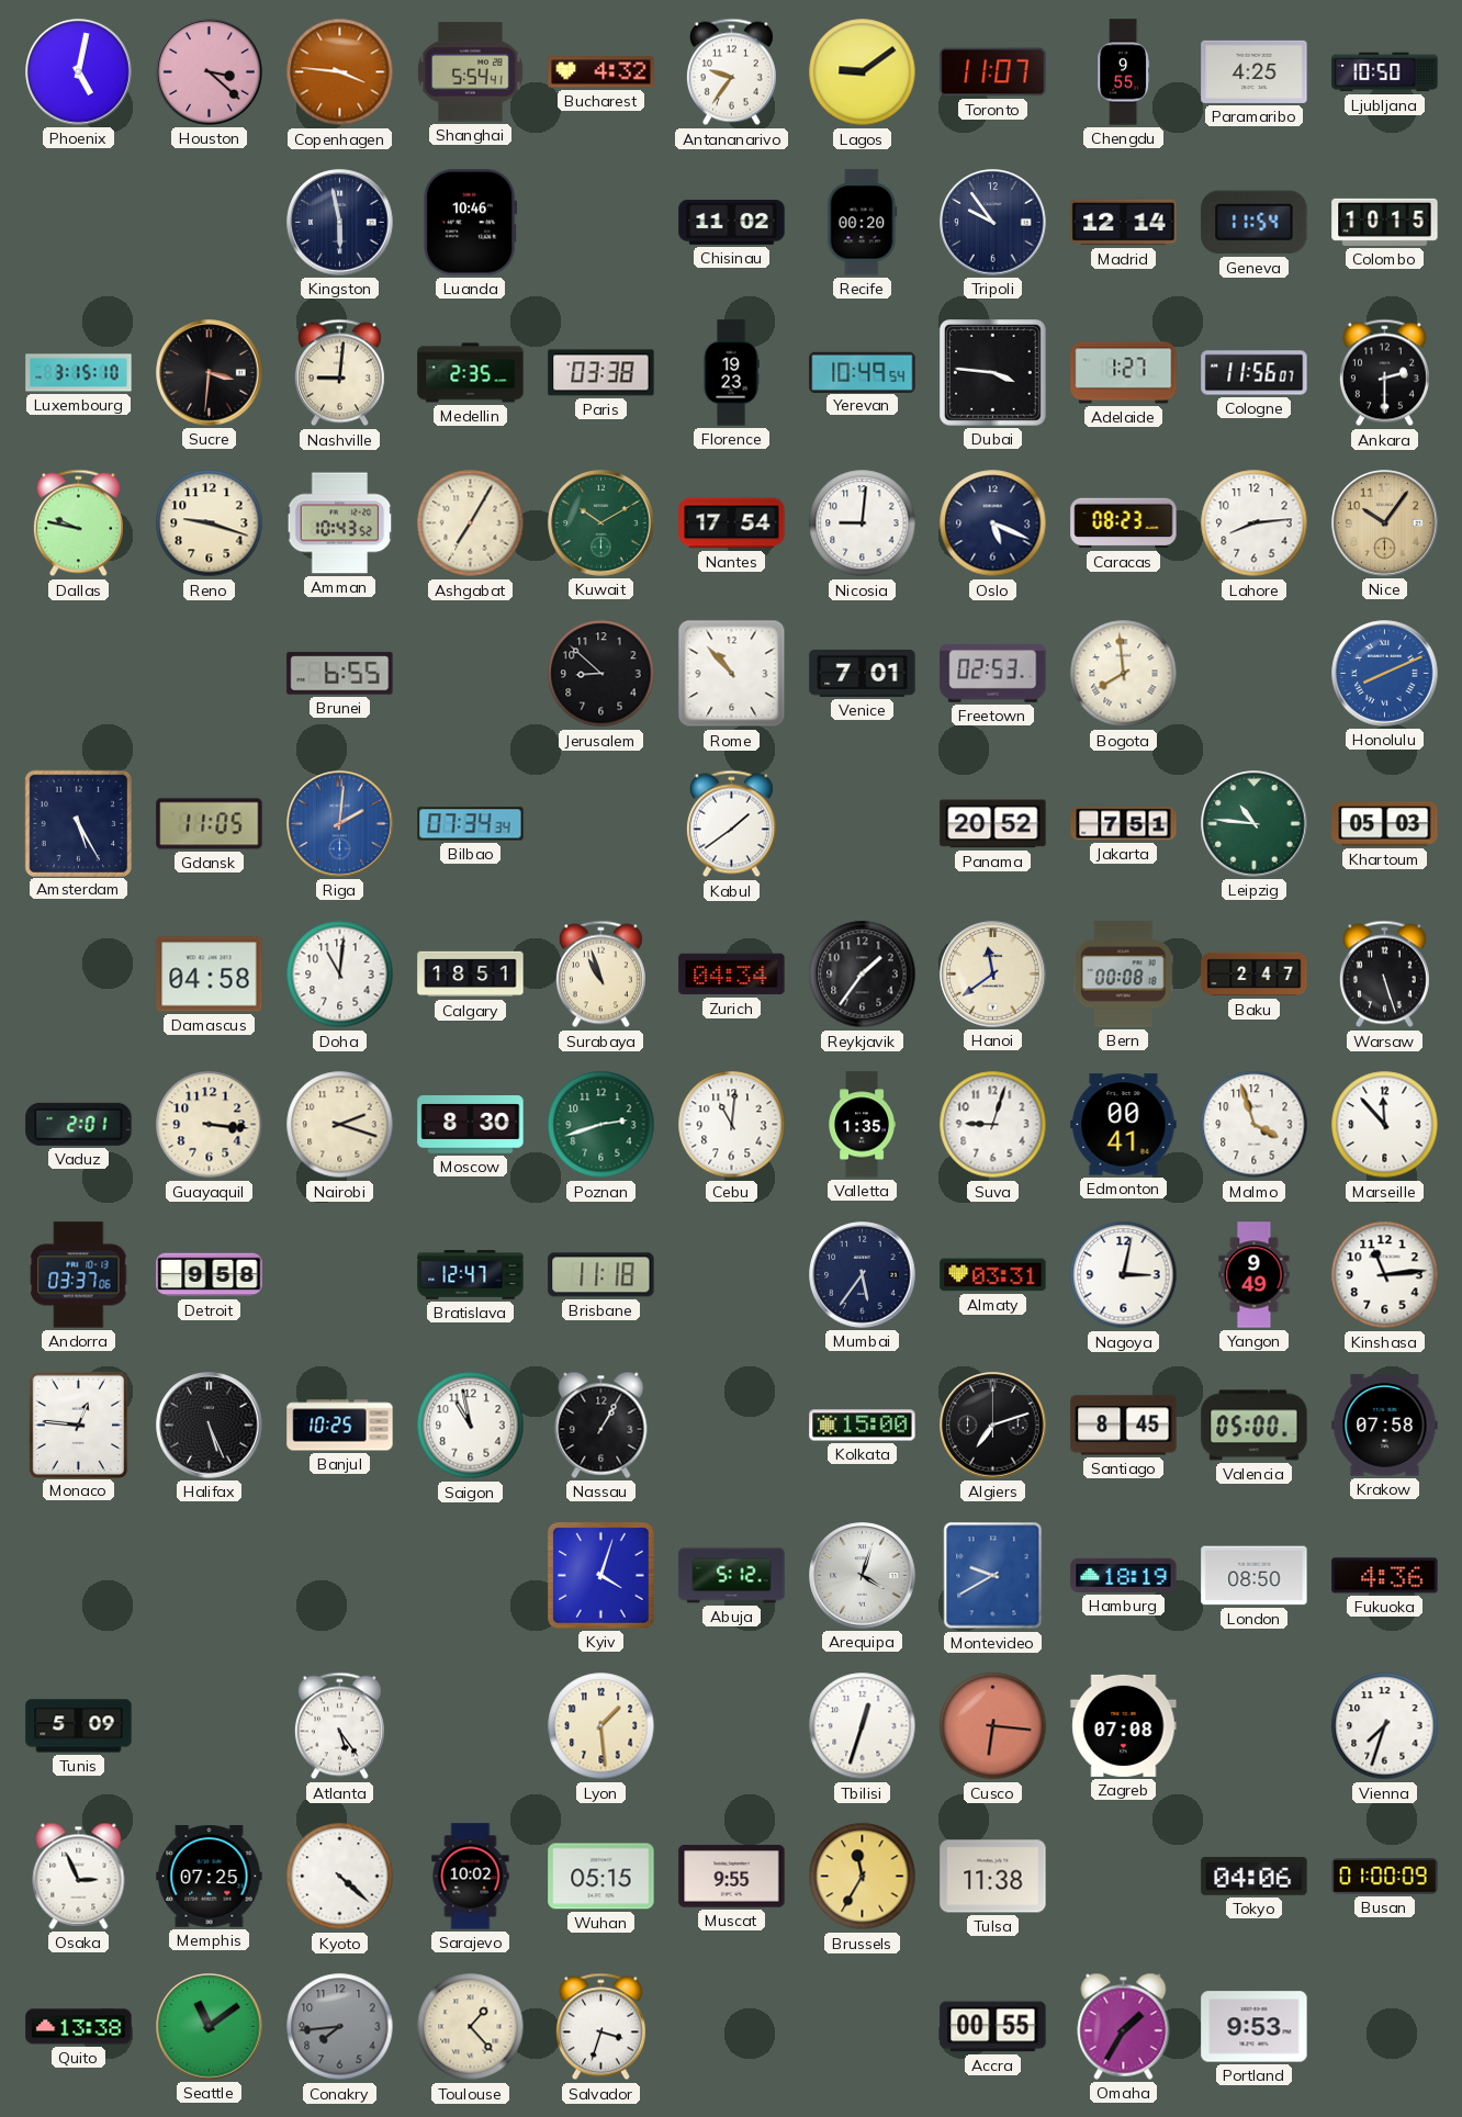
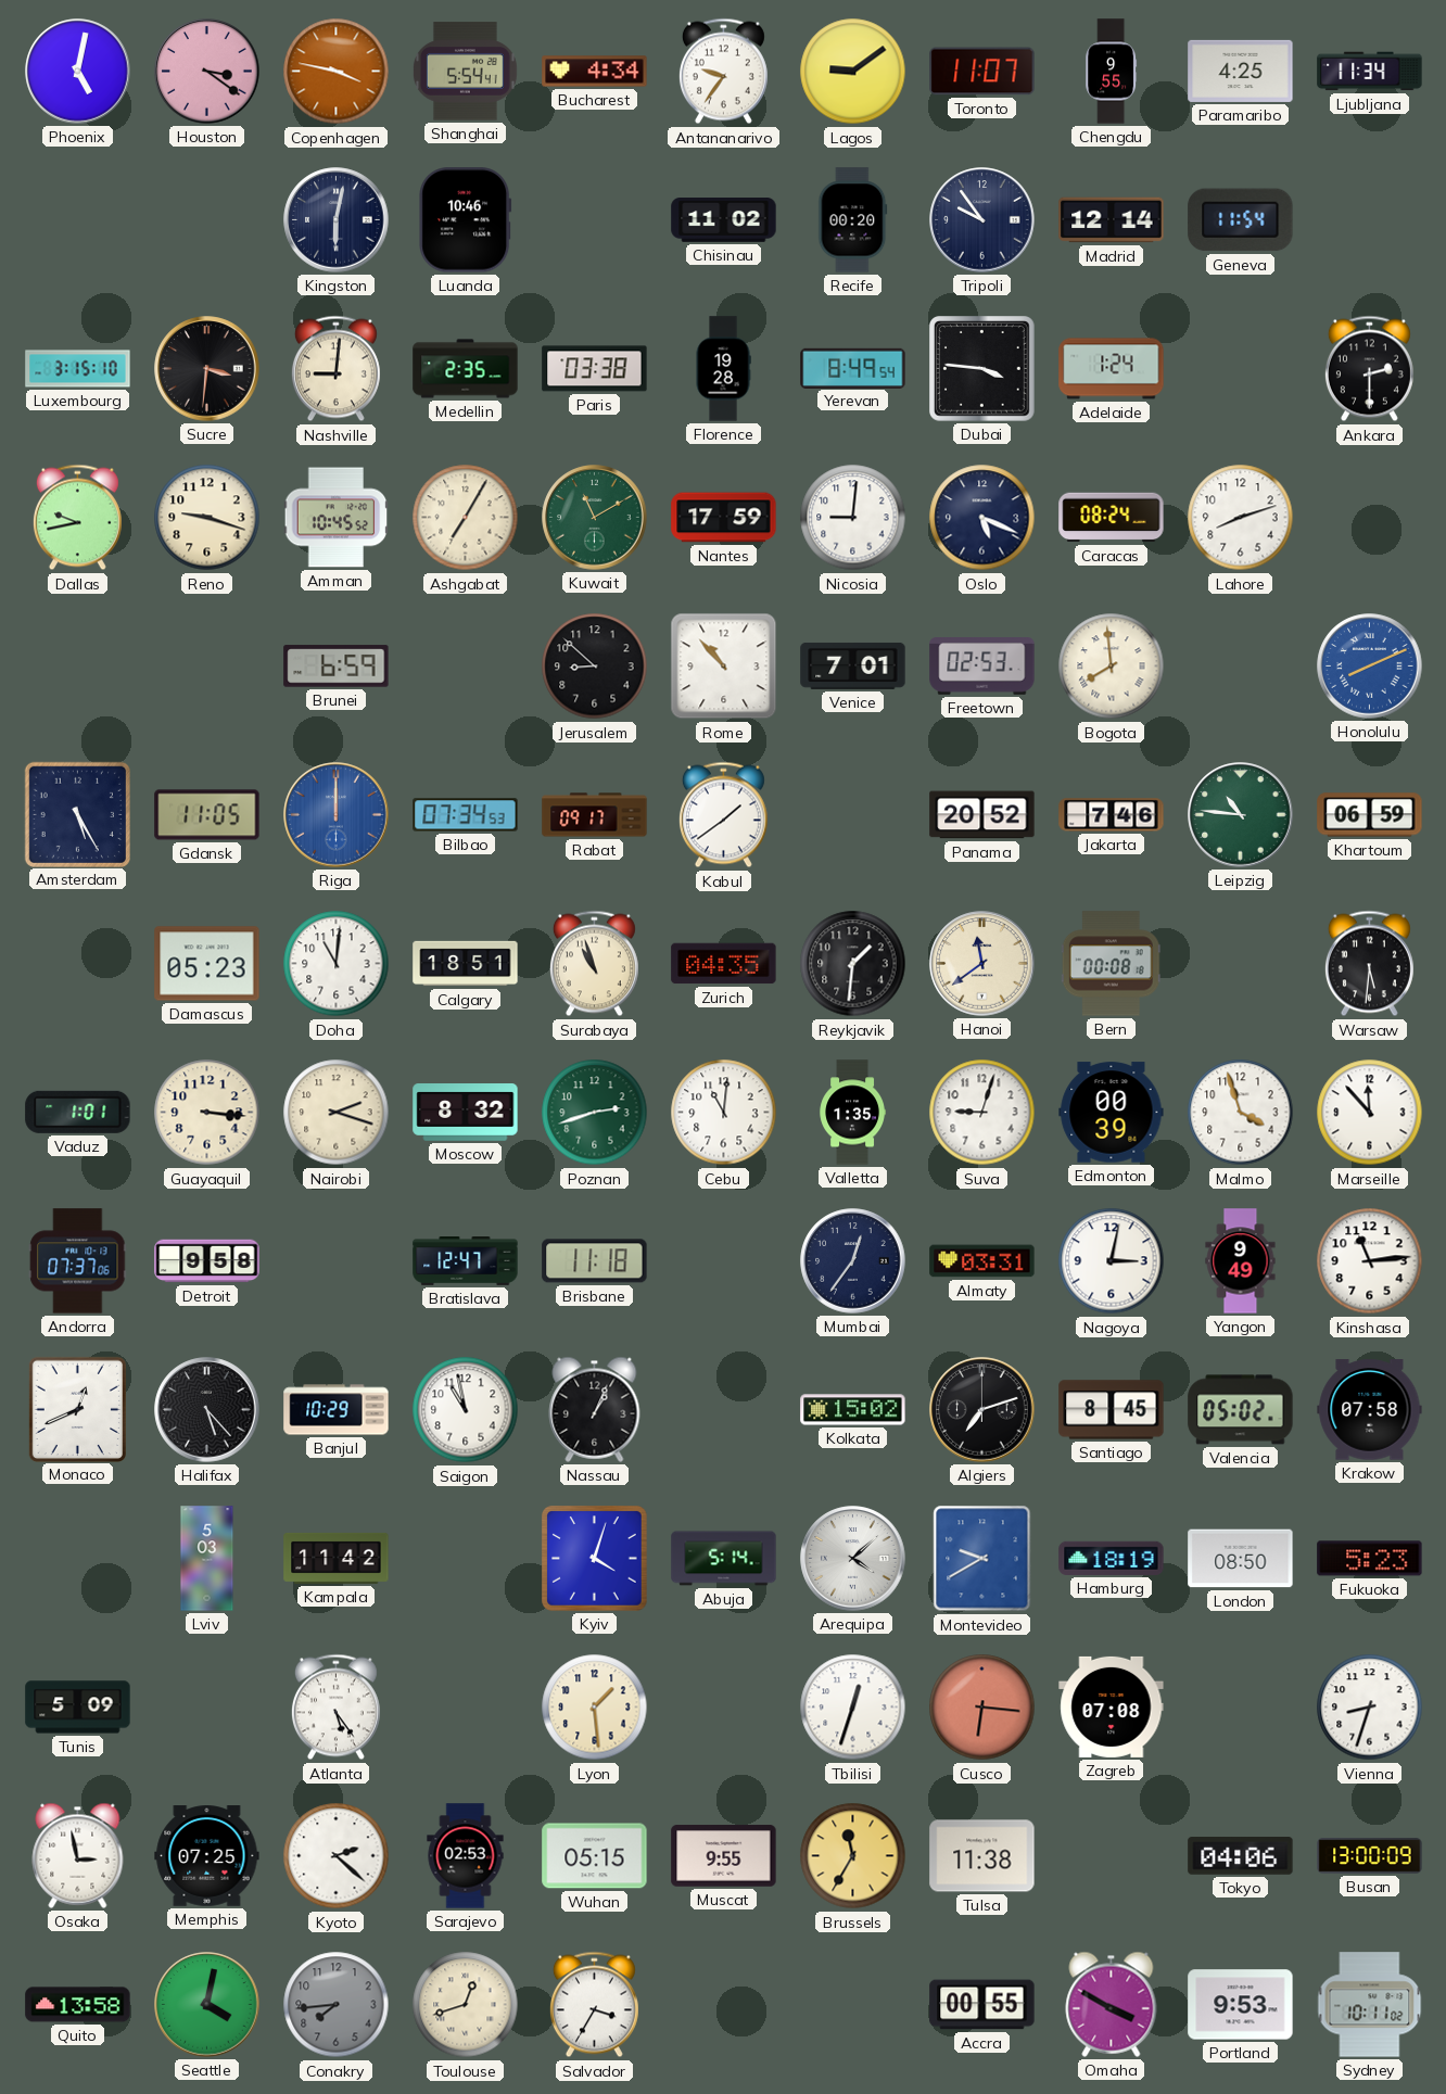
Houston: 3:22 -> 3:21 (207, 72)
Copenhagen: 3:46 -> 3:47 (337, 72)
Bucharest: 4:32 -> 4:34 (595, 72)
Ljubljana: 10:50 -> 11:34 (1370, 72)
Kingston: 5:58 -> 6:02 (337, 220)
Colombo: 10:15 -> none (1385, 222)
Florence: 19:23 -> 19:28 (723, 369)
Yerevan: 10:49 -> 8:49 (853, 368)
Adelaide: 1:27 -> 1:24 (1112, 369)
Cologne: 11:56 -> none (1255, 373)
Dallas: 9:47 -> 9:43 (77, 518)
Amman: 10:43 -> 10:45 (337, 518)
Kuwait: 10:10 -> 11:10 (595, 518)
Nantes: 17:54 -> 17:59 (724, 518)
Caracas: 08:23 -> 08:24 (1112, 518)
Lahore: 8:14 -> 8:12 (1241, 518)
Nice: 10:06 -> none (1385, 523)
Brunei: 6:55 -> 6:59 (337, 667)
Riga: 2:01 -> 12:00 (337, 815)
Bilbao: 07:34:34 -> 07:34:53 (466, 815)
Rabat: none -> 09:17 (595, 815)
Jakarta: 7:51 -> 7:46 (1112, 815)
Khartoum: 05:03 -> 06:59 (1370, 815)
Damascus: 04:58 -> 05:23 (207, 964)
Zurich: 04:34 -> 04:35 (724, 964)
Reykjavik: 1:36 -> 1:31 (853, 964)
Baku: 2:47 -> none (1255, 975)
Warsaw: 5:27 -> 5:31 (1369, 964)
Vaduz: 2:01 -> 1:01 (78, 1112)
Moscow: 8:30 -> 8:32 (466, 1113)
Edmonton: 00:41 -> 00:39 (1112, 1113)
Andorra: 03:37 -> 07:37 (78, 1261)
Mumbai: 5:36 -> 12:36 (853, 1261)
Monaco: 12:46 -> 12:41 (77, 1409)
Halifax: 5:26 -> 5:23 (207, 1410)
Banjul: 10:25 -> 10:29 (337, 1410)
Nassau: 1:05 -> 1:04 (595, 1409)
Kolkata: 15:00 -> 15:02 (853, 1410)
Valencia: 05:00 -> 05:02 (1241, 1410)
Lviv: none -> 5:03 (207, 1559)
Kampala: none -> 11:42 (337, 1558)
Abuja: 5:12 -> 5:14 (724, 1559)
Arequipa: 4:03 -> 4:08 (853, 1559)
Fukuoka: 4:36 -> 5:23 (1370, 1559)
Vienna: 7:33 -> 8:33 (1370, 1708)
Osaka: 2:56 -> 2:58 (78, 1855)
Kyoto: 4:22 -> 2:22 (337, 1856)
Sarajevo: 10:02 -> 02:53 (466, 1856)
Busan: 01:00 -> 13:00 (1370, 1856)
Quito: 13:38 -> 13:58 (78, 2005)
Seattle: 11:09 -> 4:02 (207, 2005)
Toulouse: 1:23 -> 12:42 (466, 2005)
Salvador: 3:33 -> 3:35 (594, 2005)
Omaha: 1:35 -> 3:50 (1112, 2004)
Sydney: none -> 10:11 (1370, 2005)
